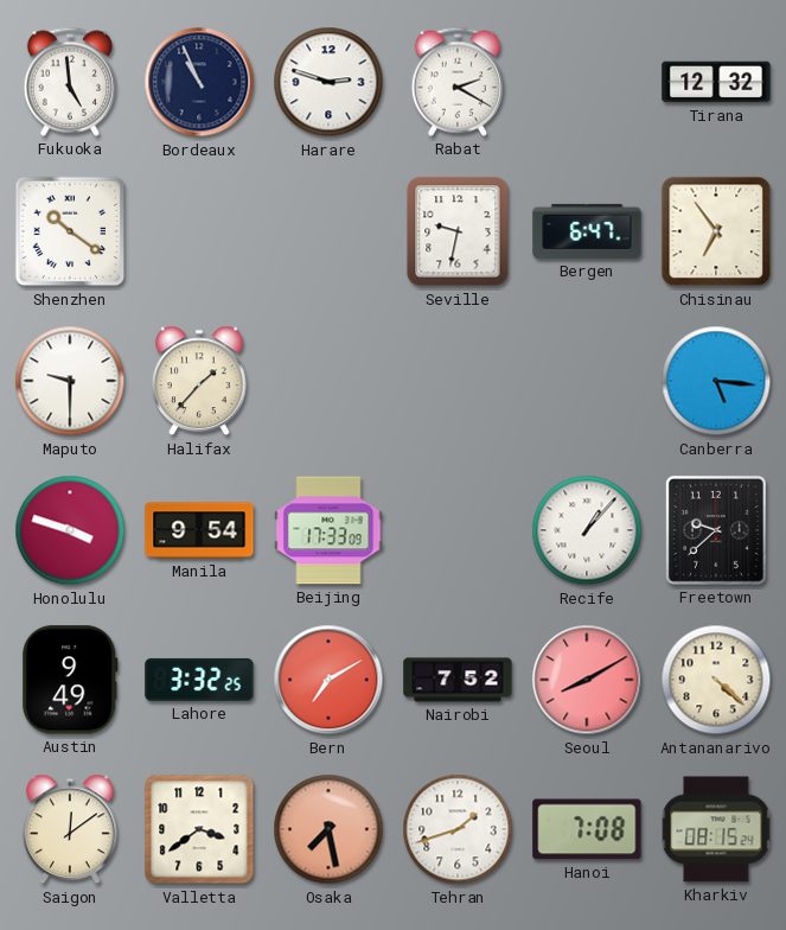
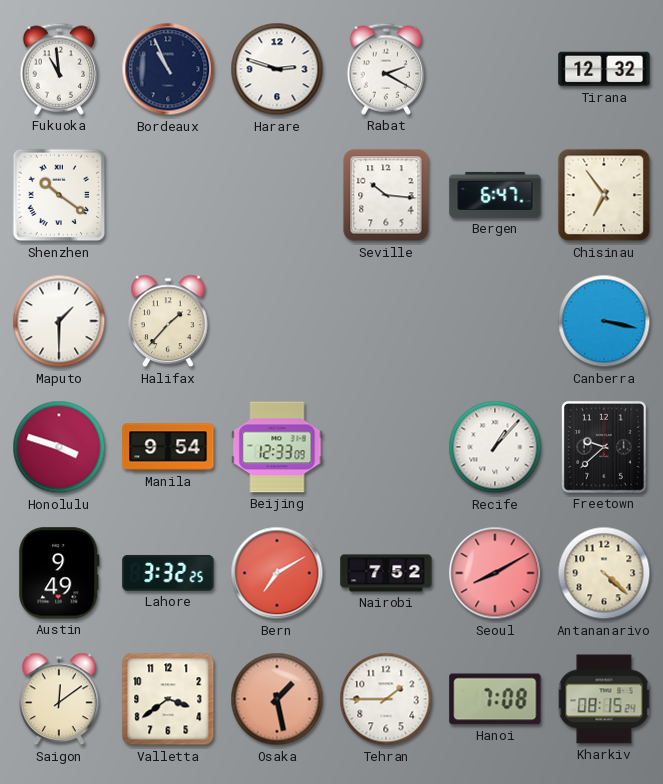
Fukuoka: 4:59 -> 10:59 (59, 69)
Seville: 9:32 -> 10:16 (386, 195)
Maputo: 9:30 -> 1:30 (59, 321)
Canberra: 5:16 -> 3:17 (604, 321)
Beijing: 17:33 -> 12:33 (277, 447)
Osaka: 7:28 -> 1:28 (277, 699)
Tehran: 1:42 -> 1:45 (386, 699)
